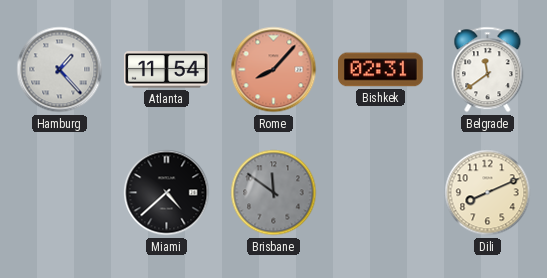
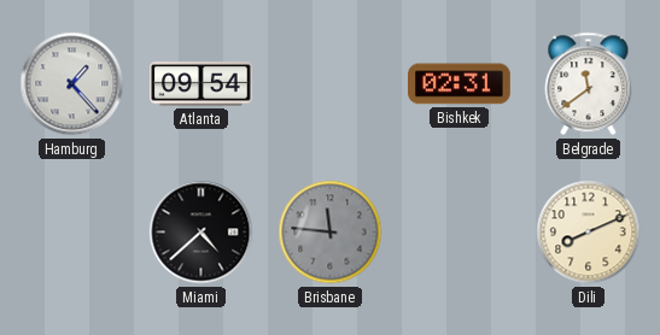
Atlanta: 11:54 -> 09:54 (201, 84)
Rome: 8:07 -> none (274, 70)
Brisbane: 11:51 -> 11:46 (331, 233)
